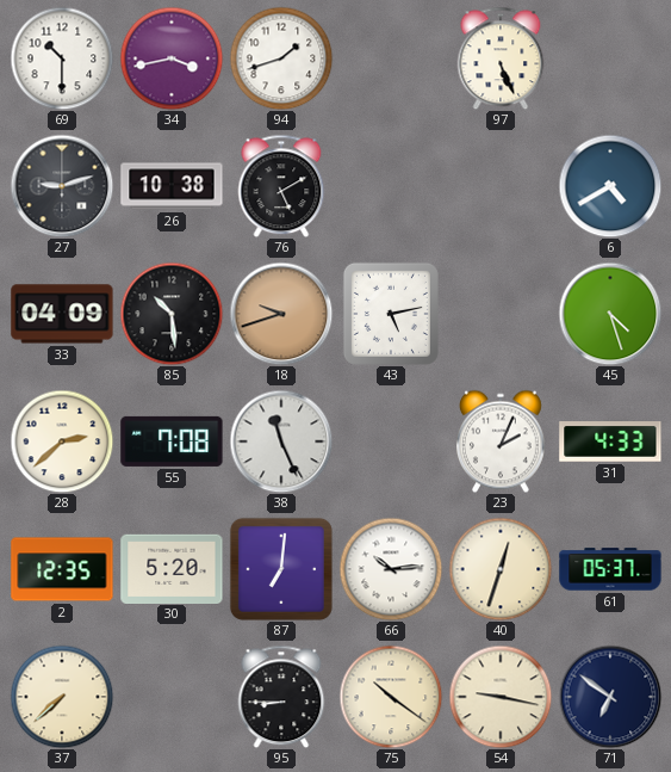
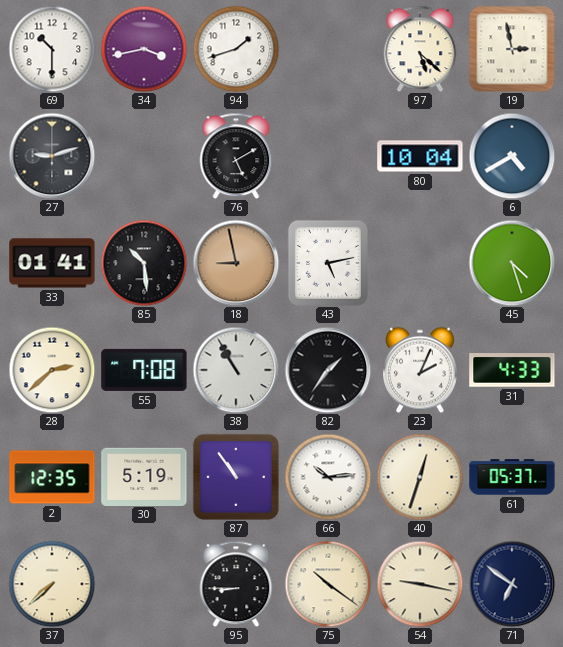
97: 5:26 -> 5:22 (420, 49)
19: none -> 2:58 (512, 49)
26: 10:38 -> none (172, 186)
80: none -> 10:04 (420, 156)
33: 04:09 -> 01:41 (52, 263)
18: 9:42 -> 8:58 (236, 263)
38: 11:26 -> 10:55 (236, 370)
82: none -> 1:36 (328, 370)
30: 5:20 -> 5:19 (144, 476)
87: 7:01 -> 10:54 (236, 477)
